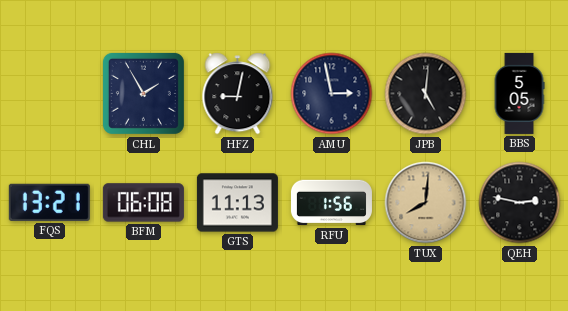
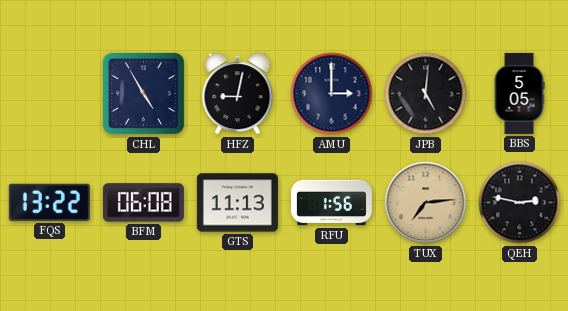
CHL: 1:55 -> 4:55 (143, 93)
AMU: 2:58 -> 3:00 (332, 94)
FQS: 13:21 -> 13:22 (49, 202)
TUX: 8:01 -> 7:14 (426, 203)
